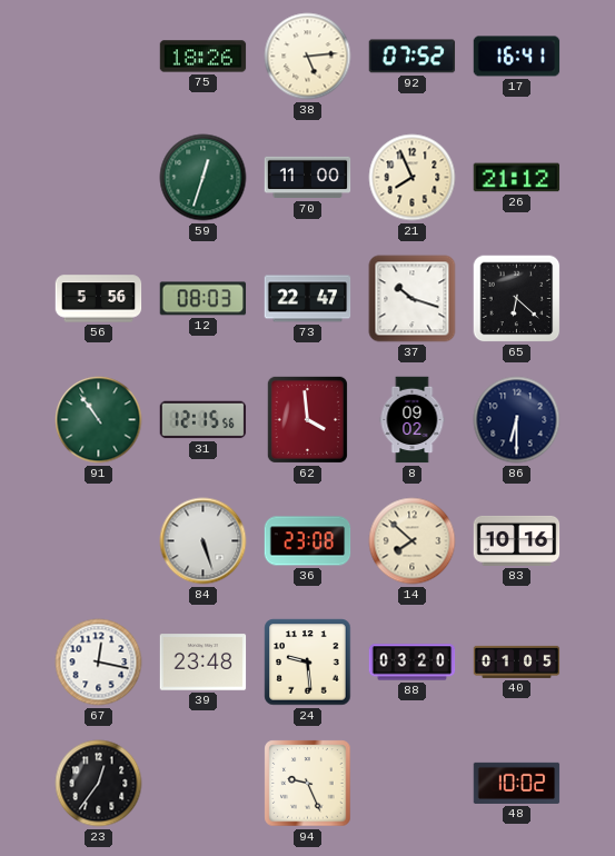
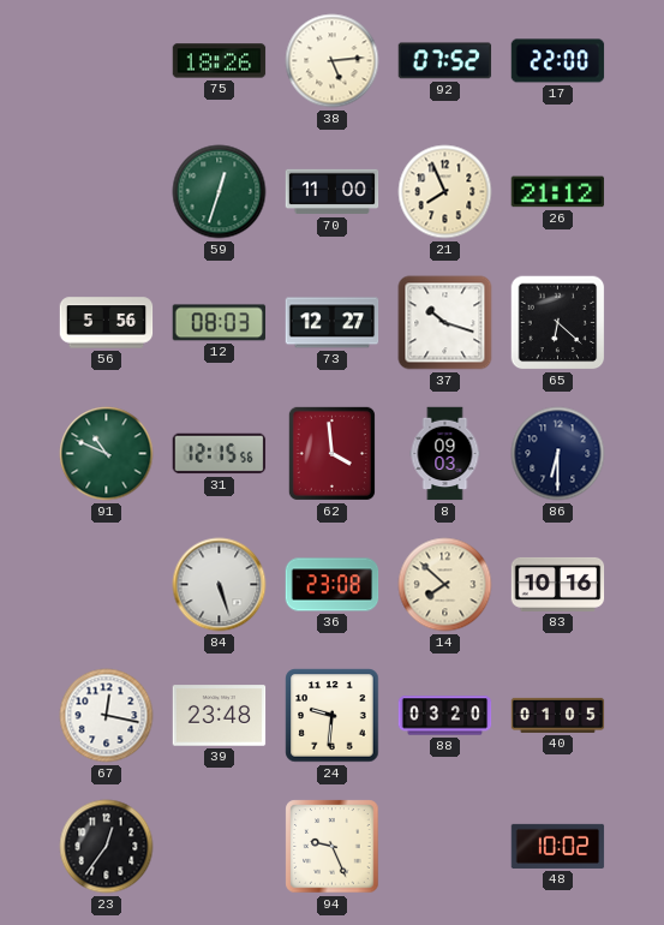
17: 16:41 -> 22:00 (558, 61)
73: 22:47 -> 12:27 (333, 323)
91: 10:54 -> 10:49 (107, 454)
8: 09:02 -> 09:03 (445, 454)
24: 9:29 -> 9:31 (333, 716)
